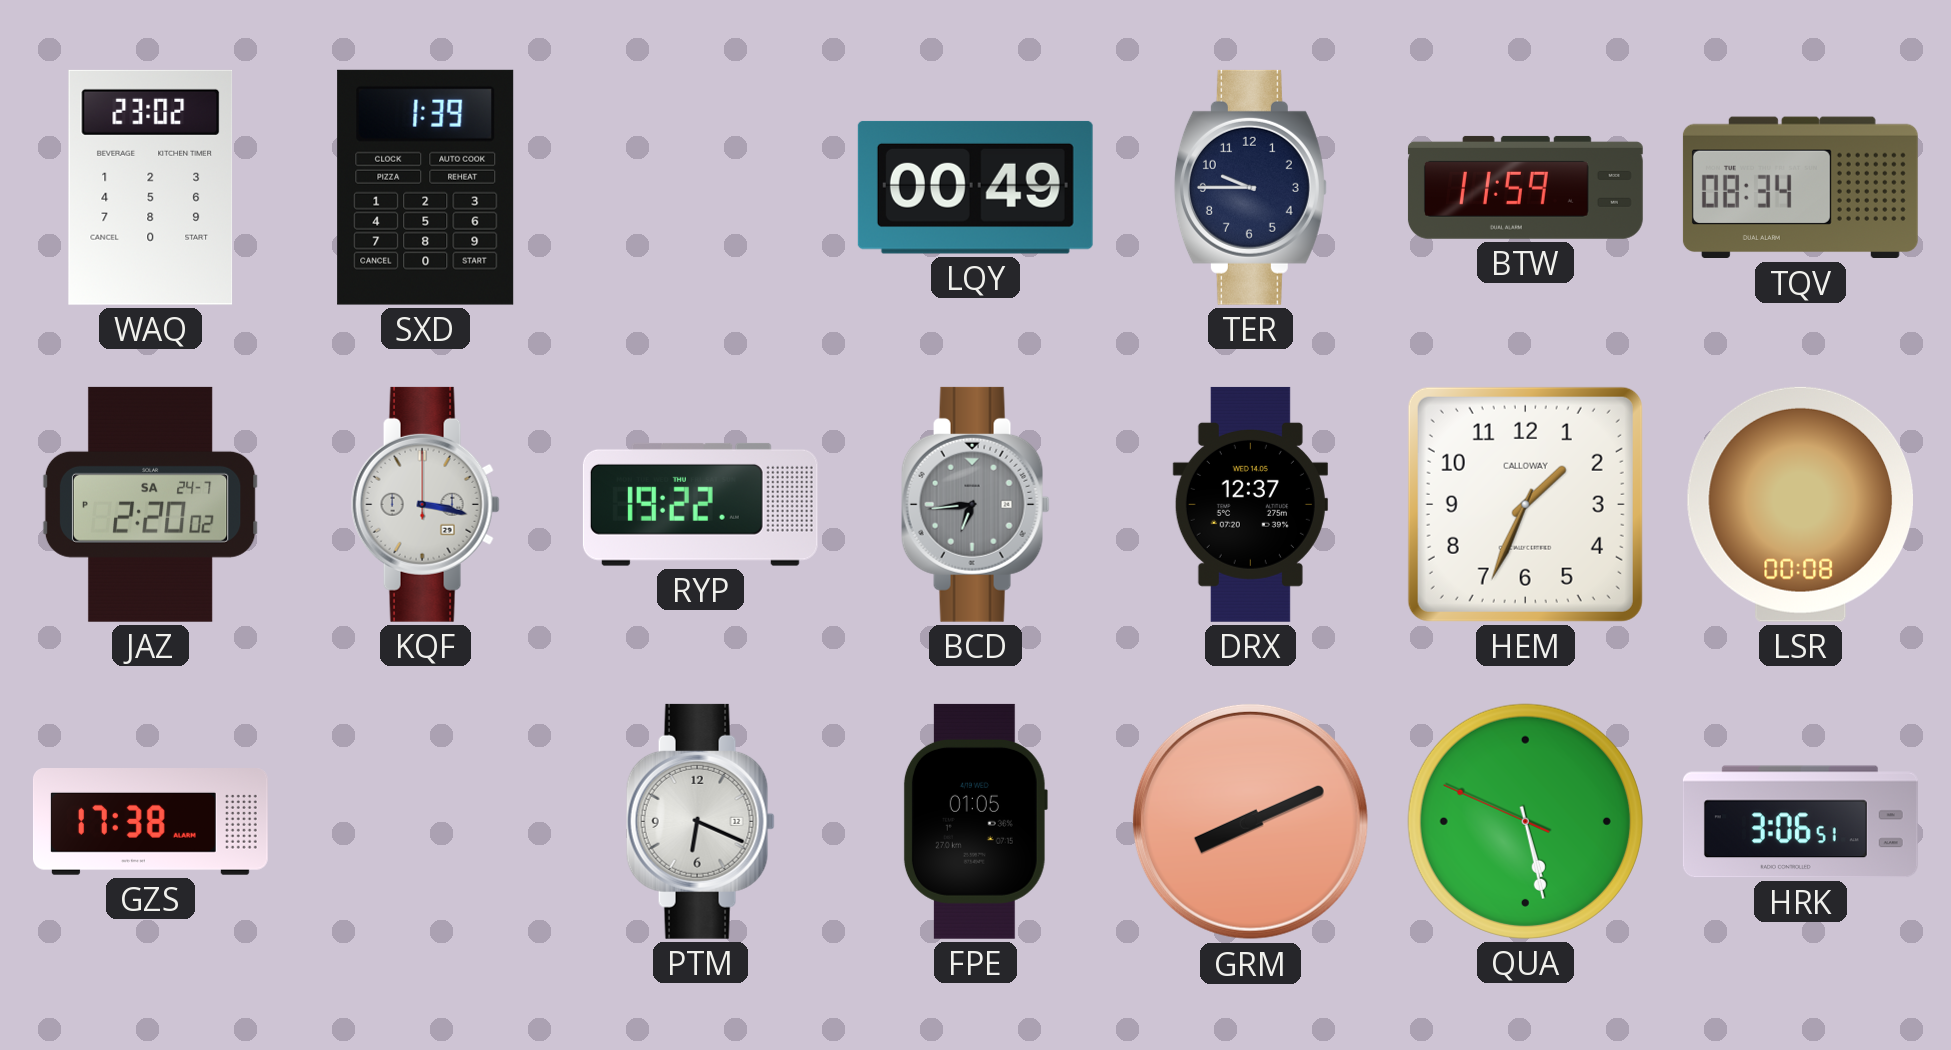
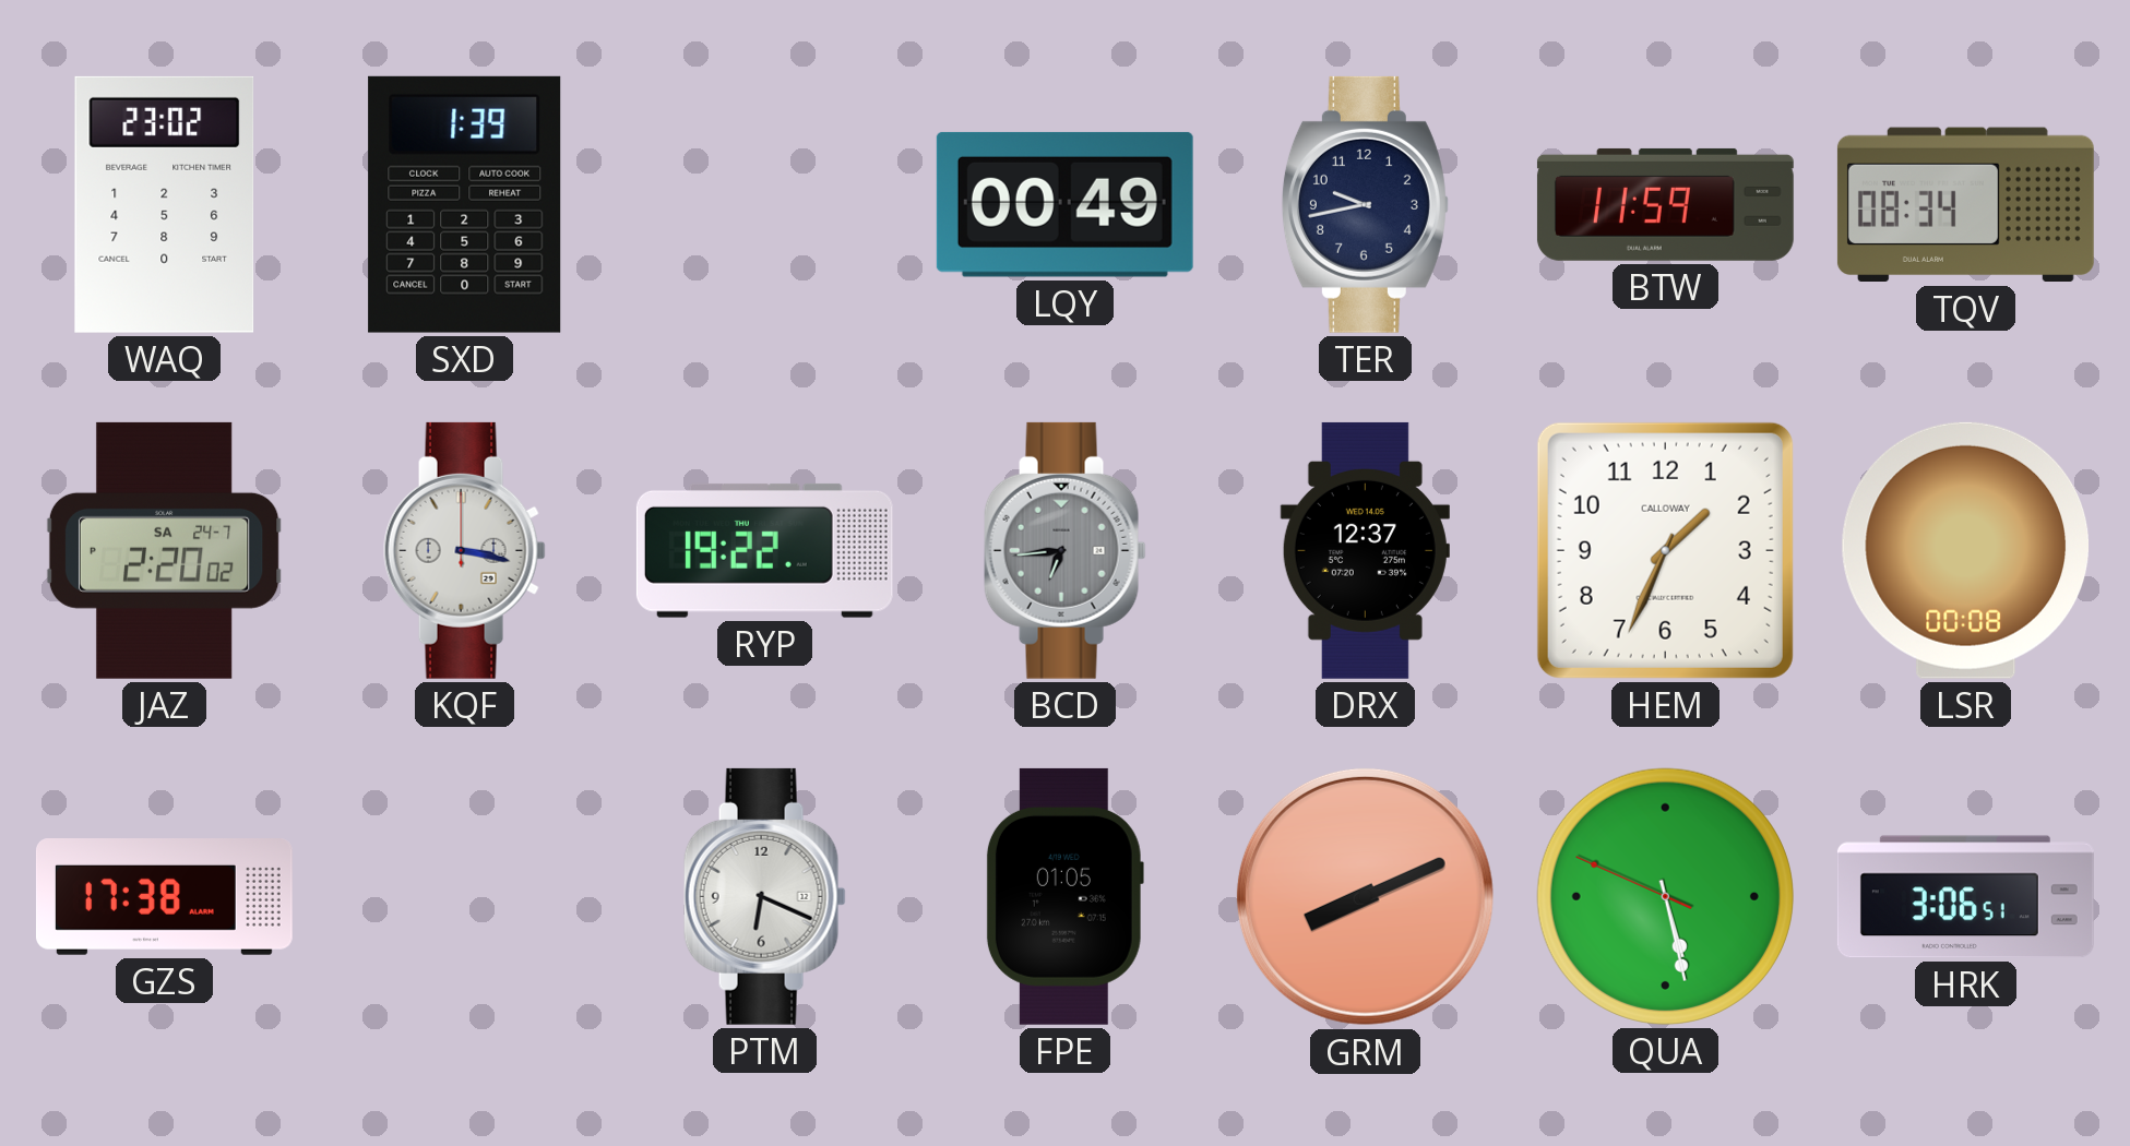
TER: 9:45 -> 9:43 (1365, 204)
